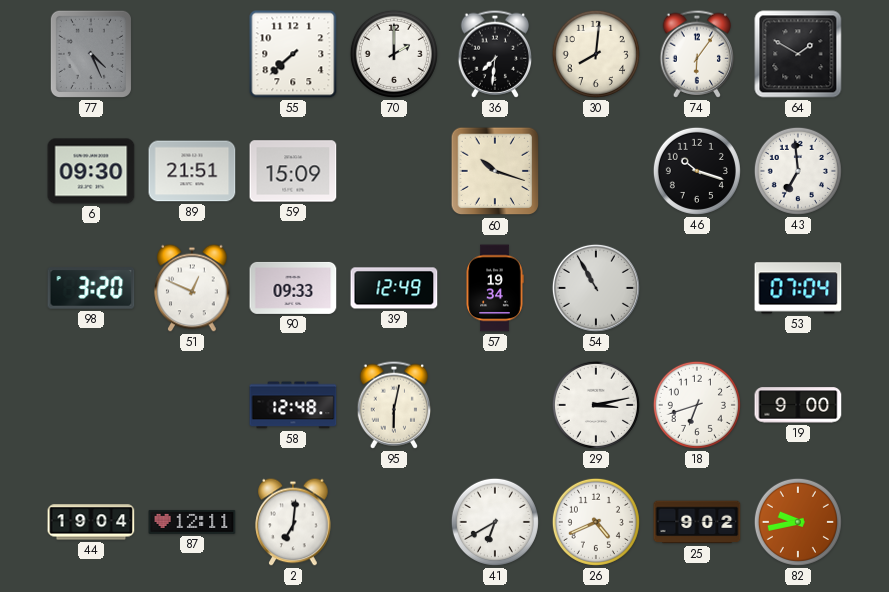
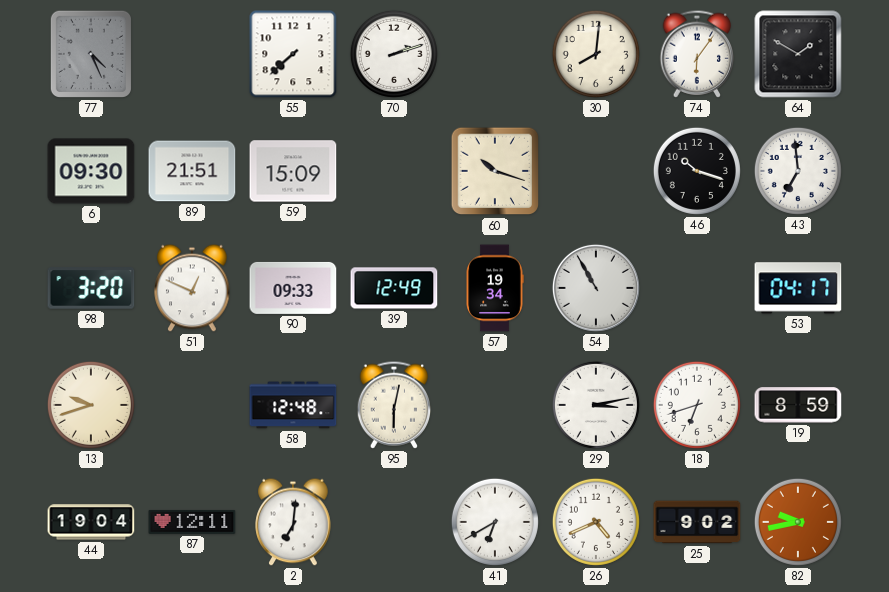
70: 2:00 -> 2:12 (394, 54)
36: 7:31 -> none (495, 54)
53: 07:04 -> 04:17 (798, 288)
13: none -> 9:42 (91, 405)
19: 9:00 -> 8:59 (798, 405)
